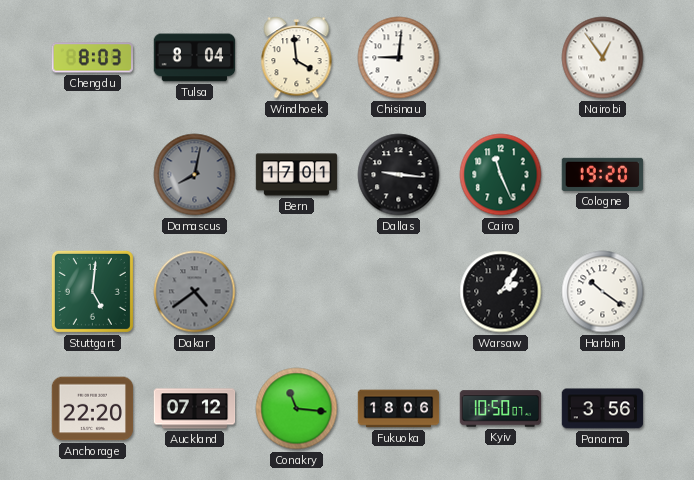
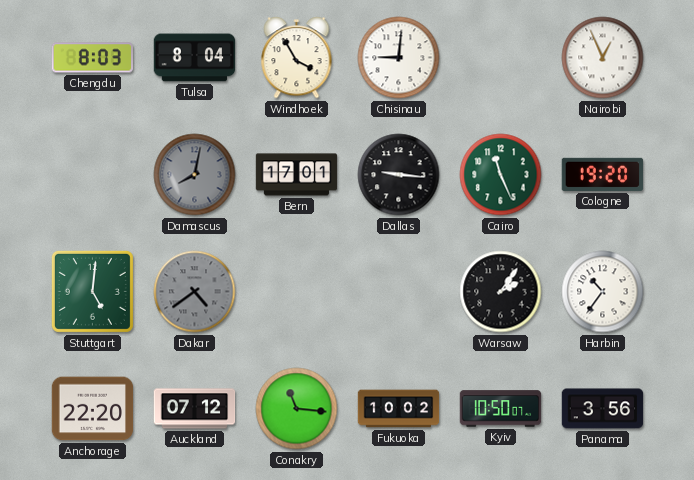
Windhoek: 3:59 -> 3:55 (297, 58)
Nairobi: 12:54 -> 12:56 (603, 58)
Harbin: 10:21 -> 10:36 (603, 292)
Fukuoka: 18:06 -> 10:02 (399, 409)
